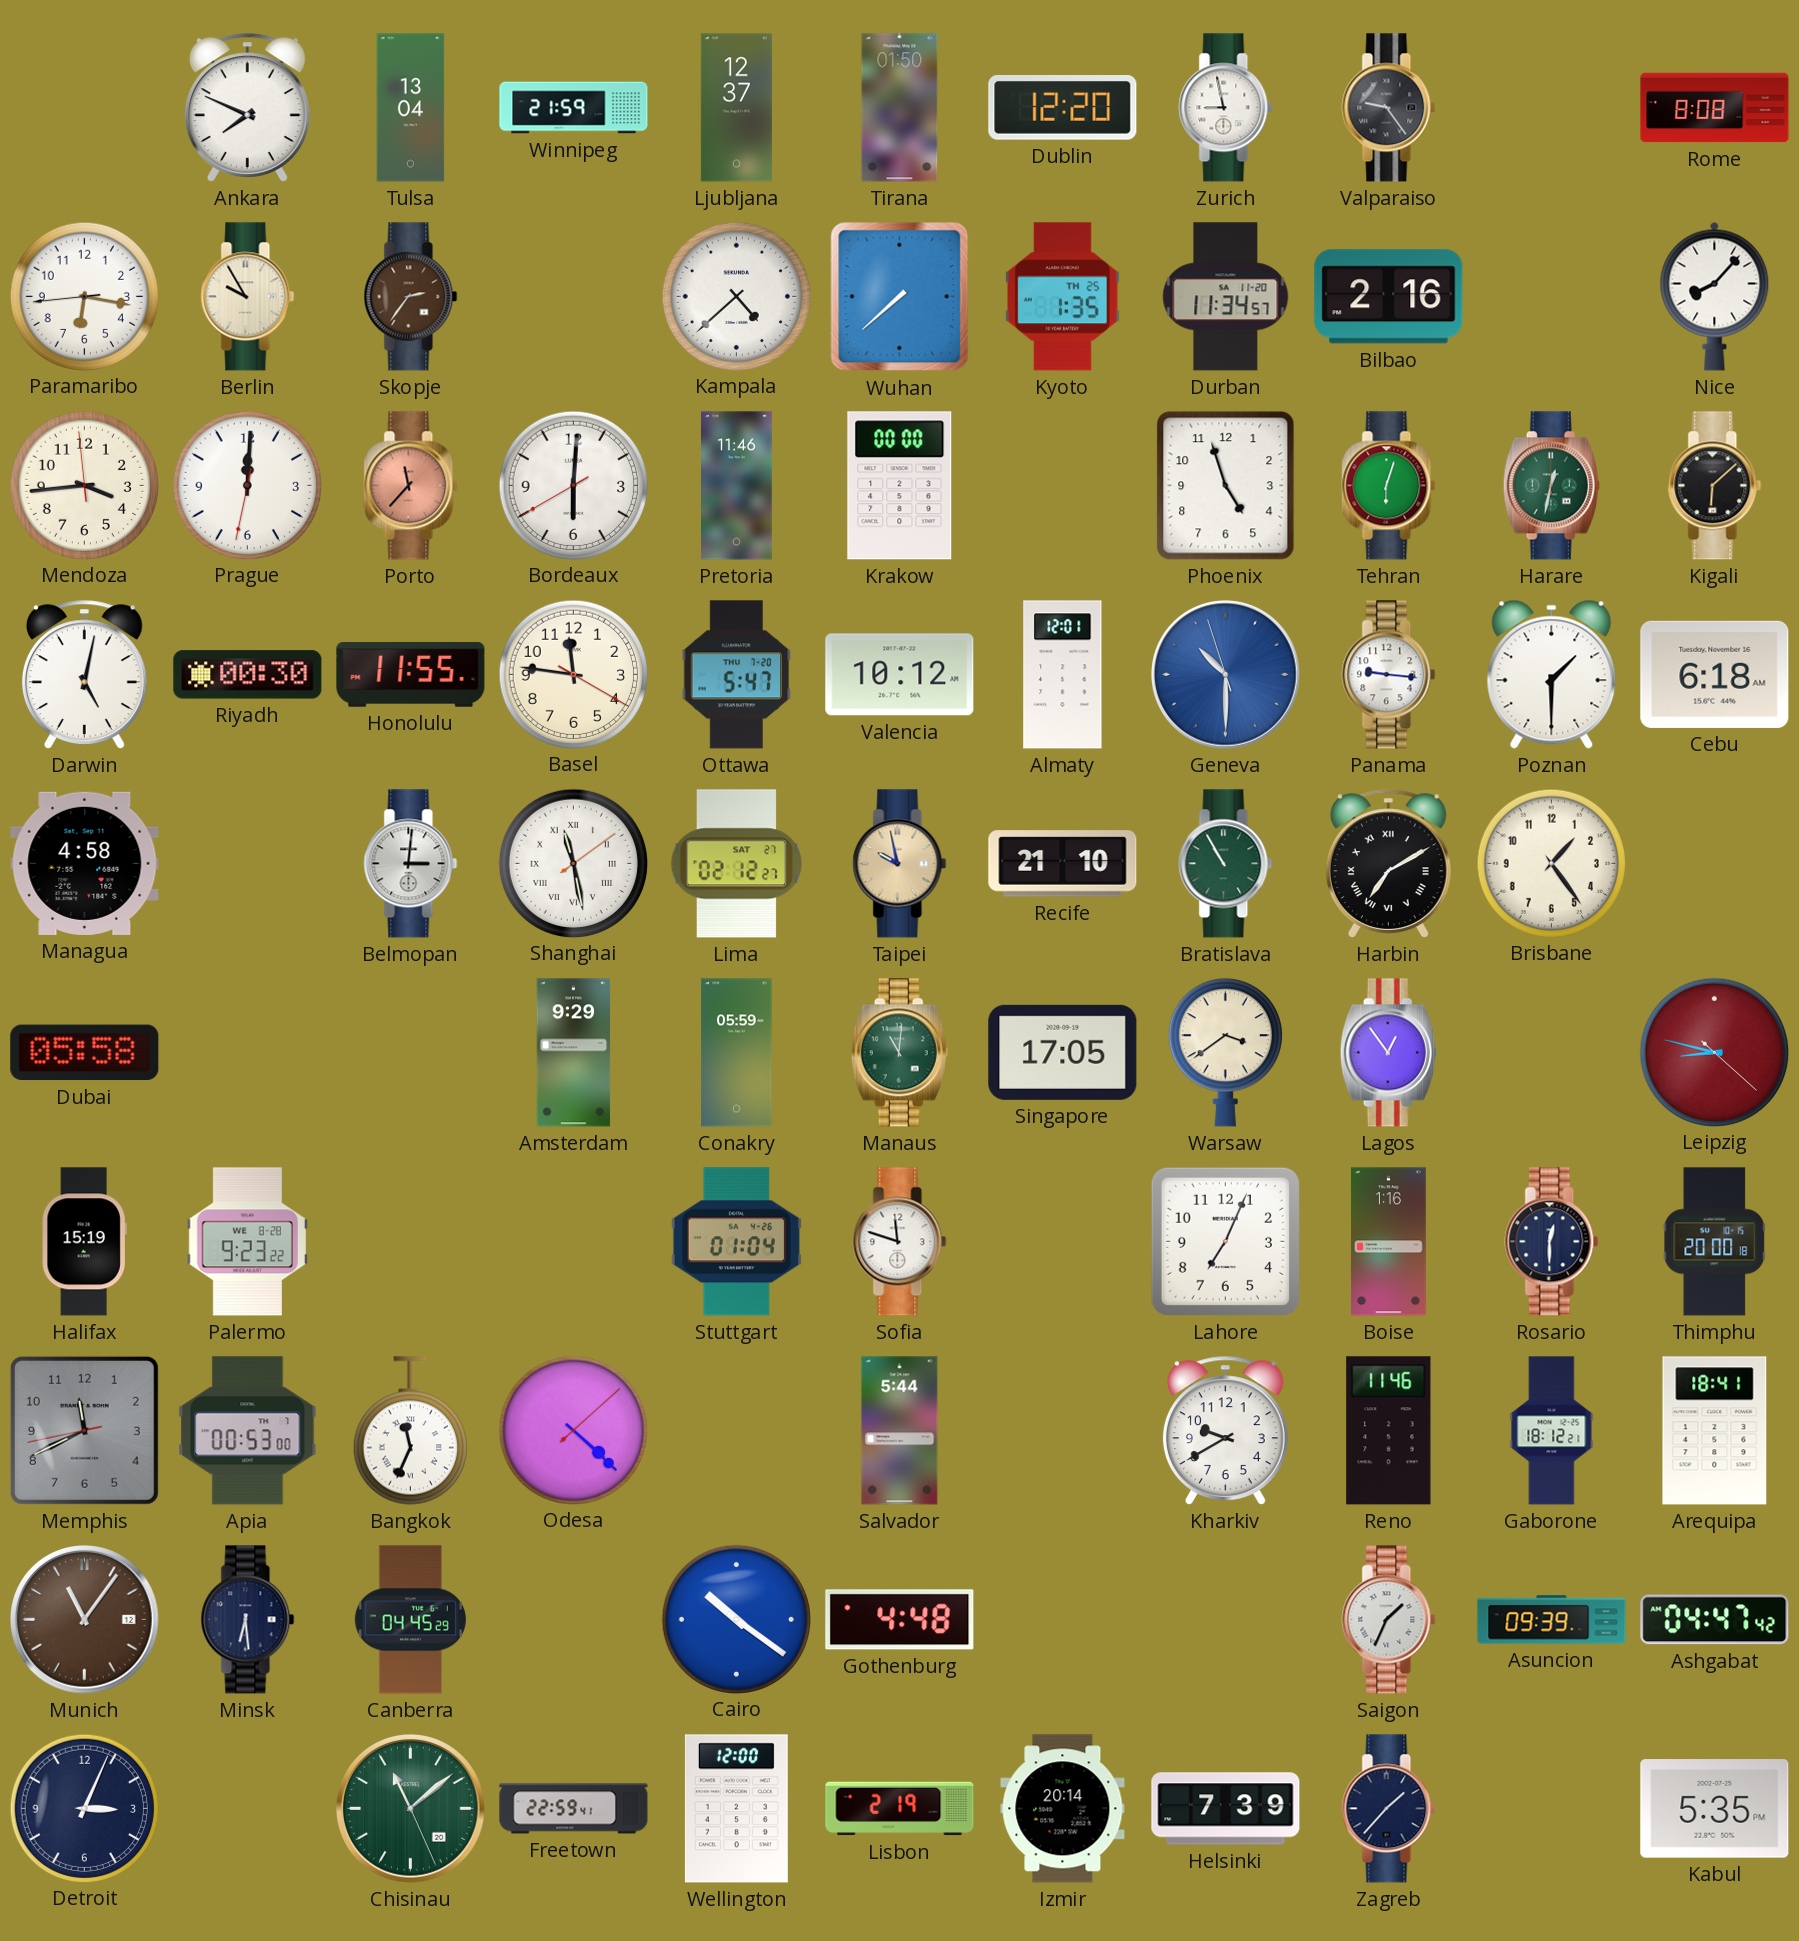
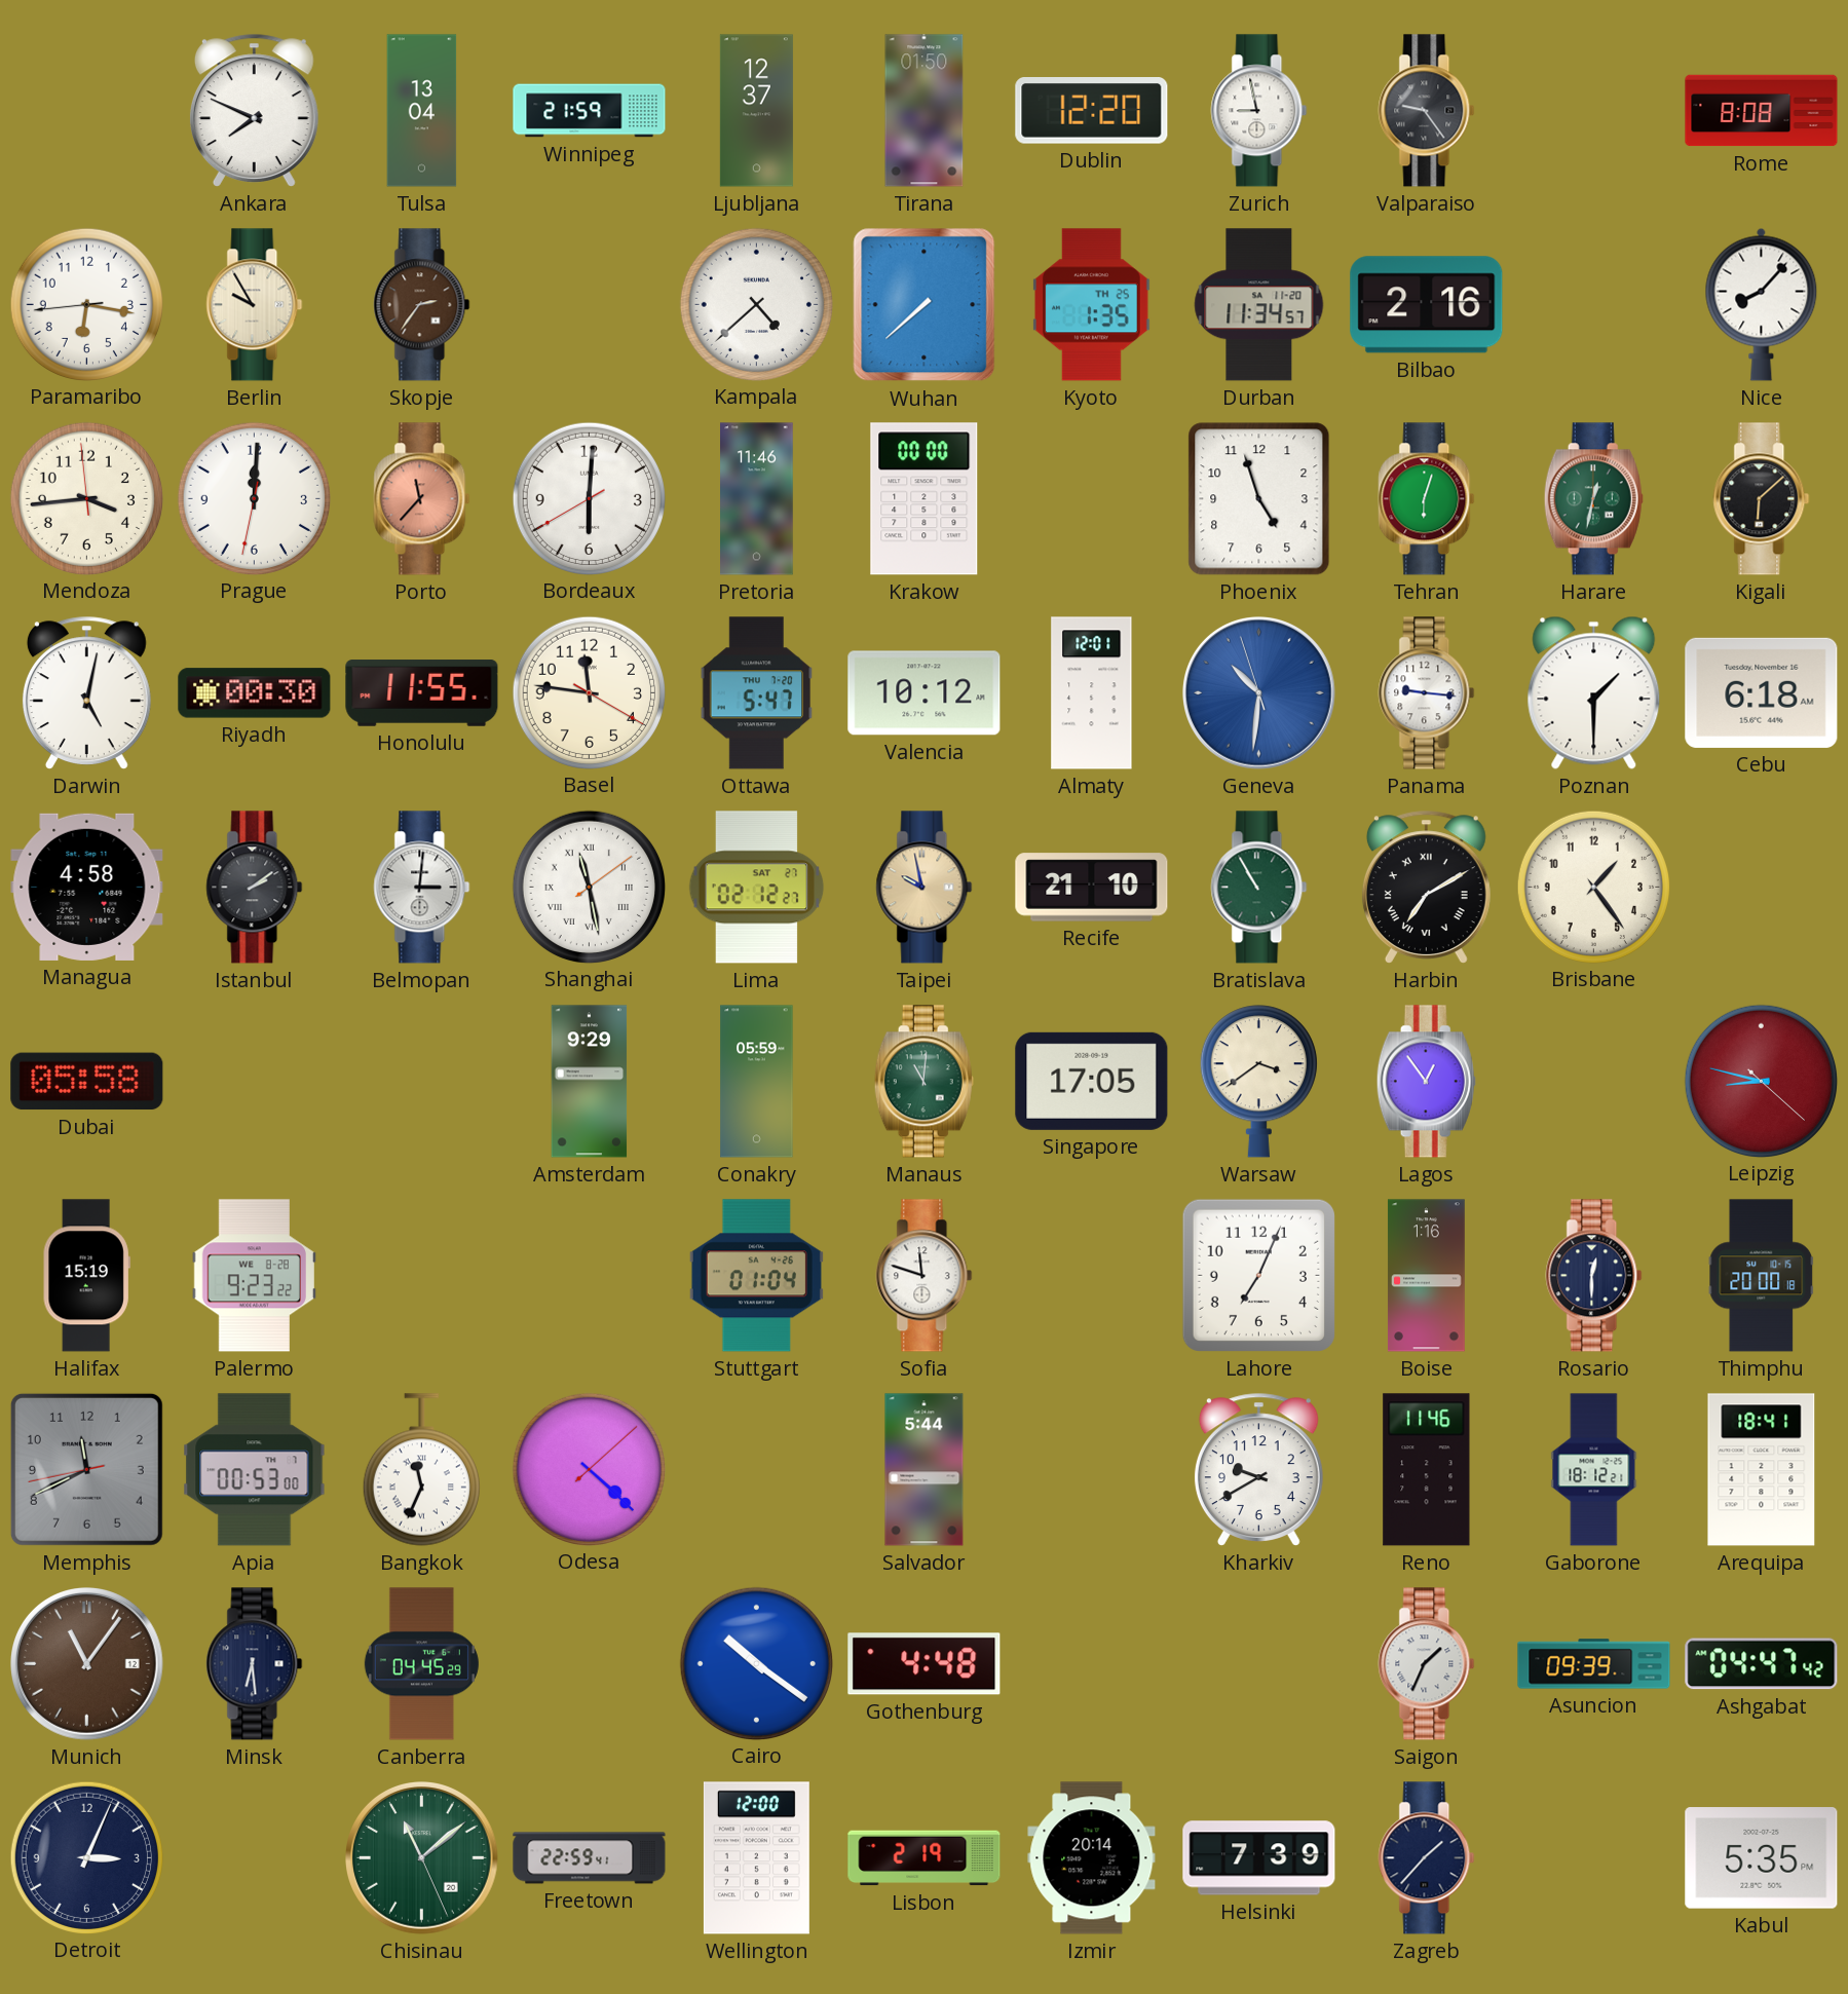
Geneva: 10:29 -> 10:30 (1259, 693)
Istanbul: none -> 2:09 (255, 888)
